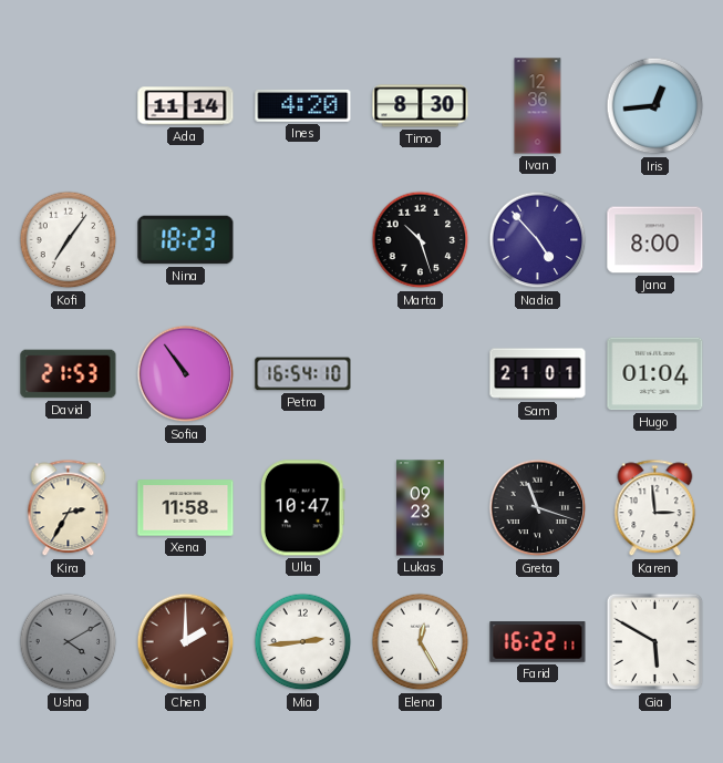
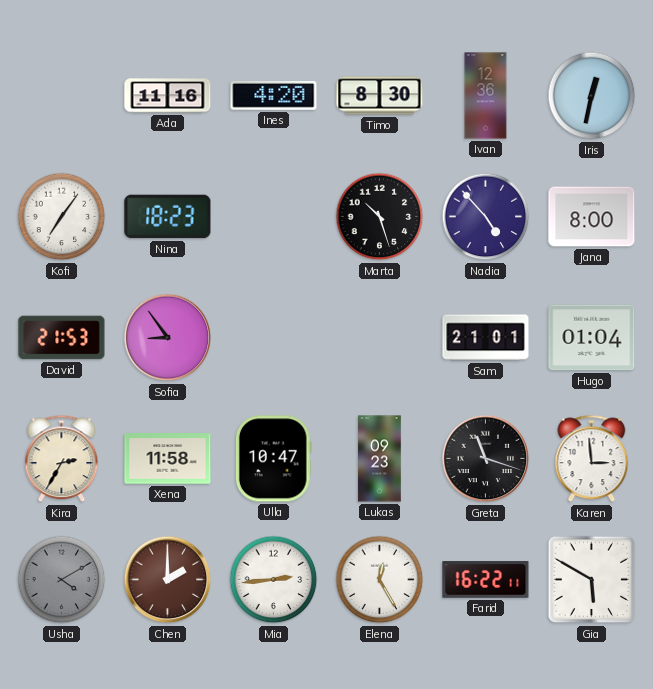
Ada: 11:14 -> 11:16 (168, 96)
Iris: 12:44 -> 12:32 (592, 96)
Sofia: 10:54 -> 8:54 (168, 338)
Petra: 16:54 -> none (303, 374)
